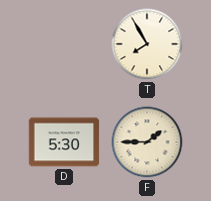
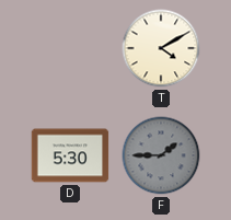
T: 7:55 -> 4:10 (161, 48)
F dial: cream -> grey (161, 155)
